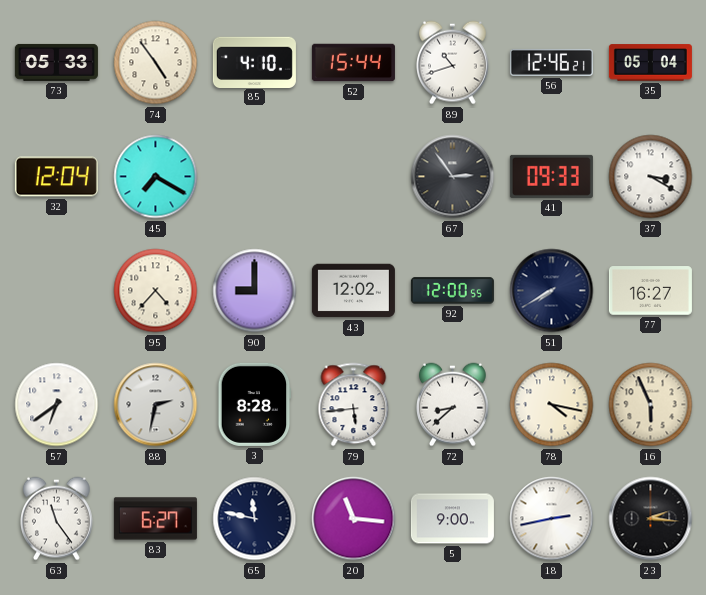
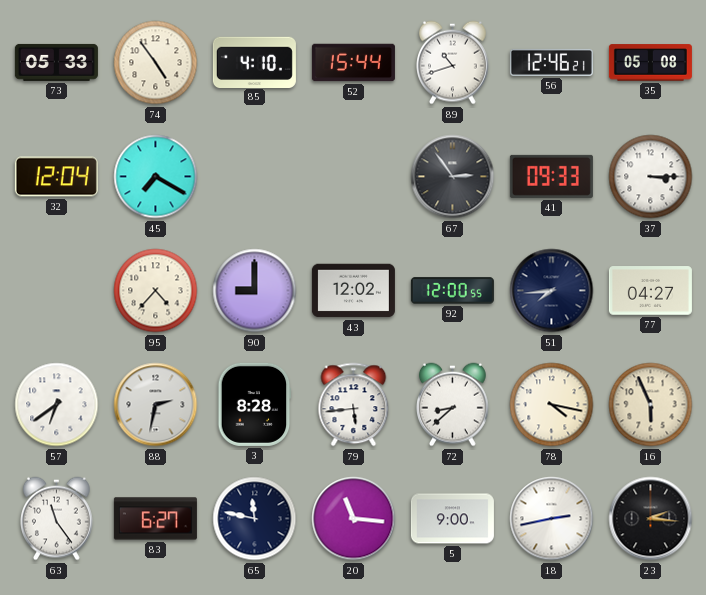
35: 05:04 -> 05:08 (650, 63)
37: 3:20 -> 3:15 (651, 177)
51: 7:40 -> 7:44 (552, 291)
77: 16:27 -> 04:27 (650, 291)
